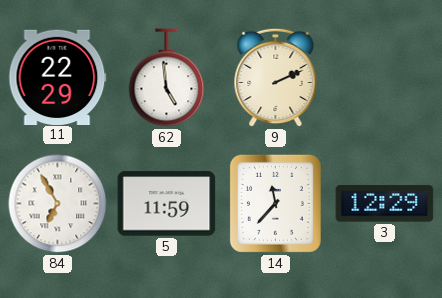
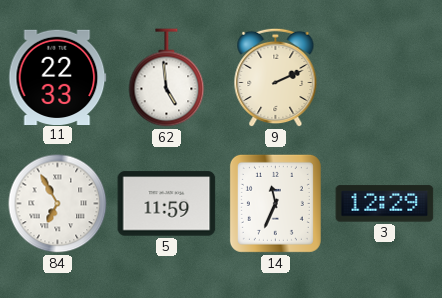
11: 22:29 -> 22:33 (58, 77)
14: 11:37 -> 11:34 (275, 203)
